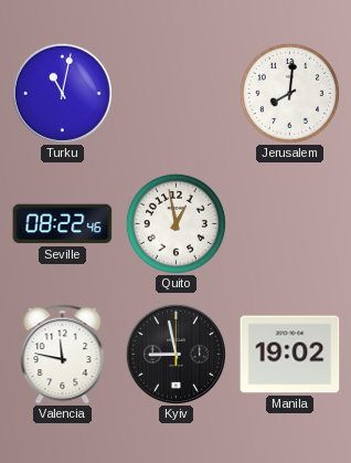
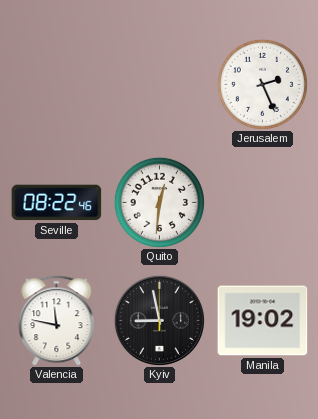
Turku: 11:02 -> none (62, 93)
Jerusalem: 8:01 -> 2:26 (262, 84)
Quito: 12:58 -> 12:31 (159, 202)
